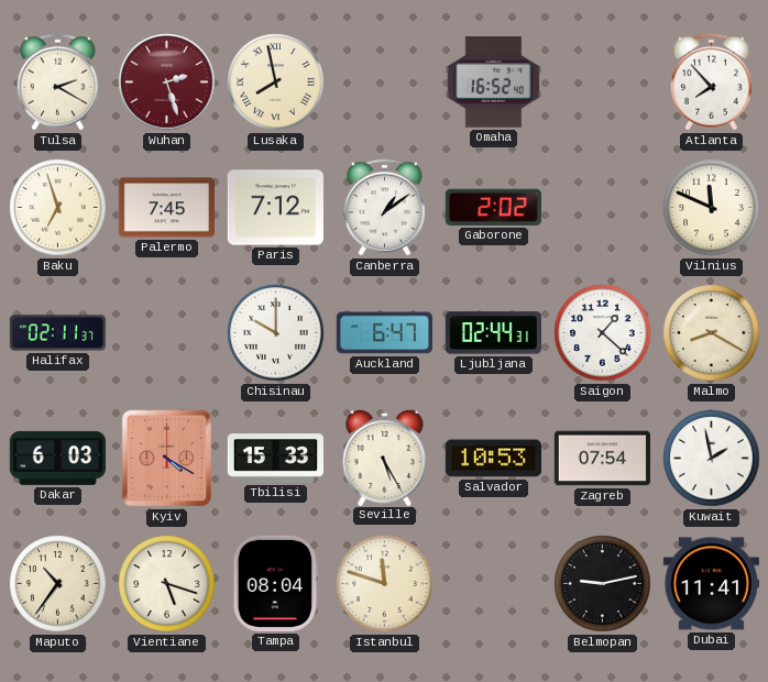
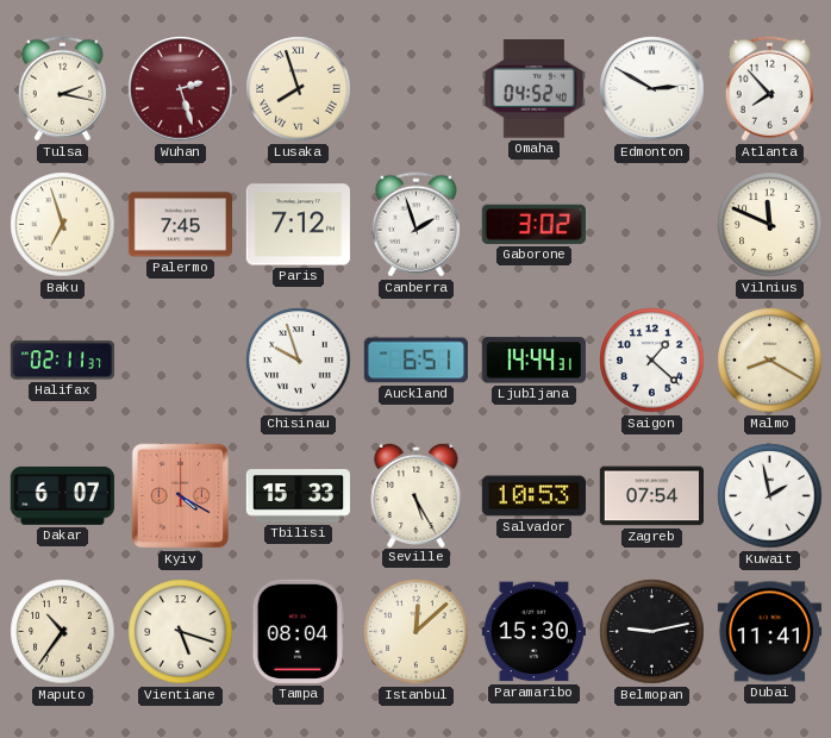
Tulsa: 2:20 -> 2:17 (62, 89)
Lusaka: 7:58 -> 7:57 (299, 89)
Omaha: 16:52 -> 04:52 (533, 89)
Edmonton: none -> 2:50 (652, 89)
Canberra: 1:09 -> 1:57 (415, 225)
Gaborone: 2:02 -> 3:02 (533, 224)
Chisinau: 10:00 -> 9:57 (299, 361)
Auckland: 6:47 -> 6:51 (415, 361)
Ljubljana: 02:44 -> 14:44 (533, 361)
Dakar: 6:03 -> 6:07 (62, 495)
Istanbul: 11:48 -> 12:08 (417, 632)
Paramaribo: none -> 15:30 (533, 632)
